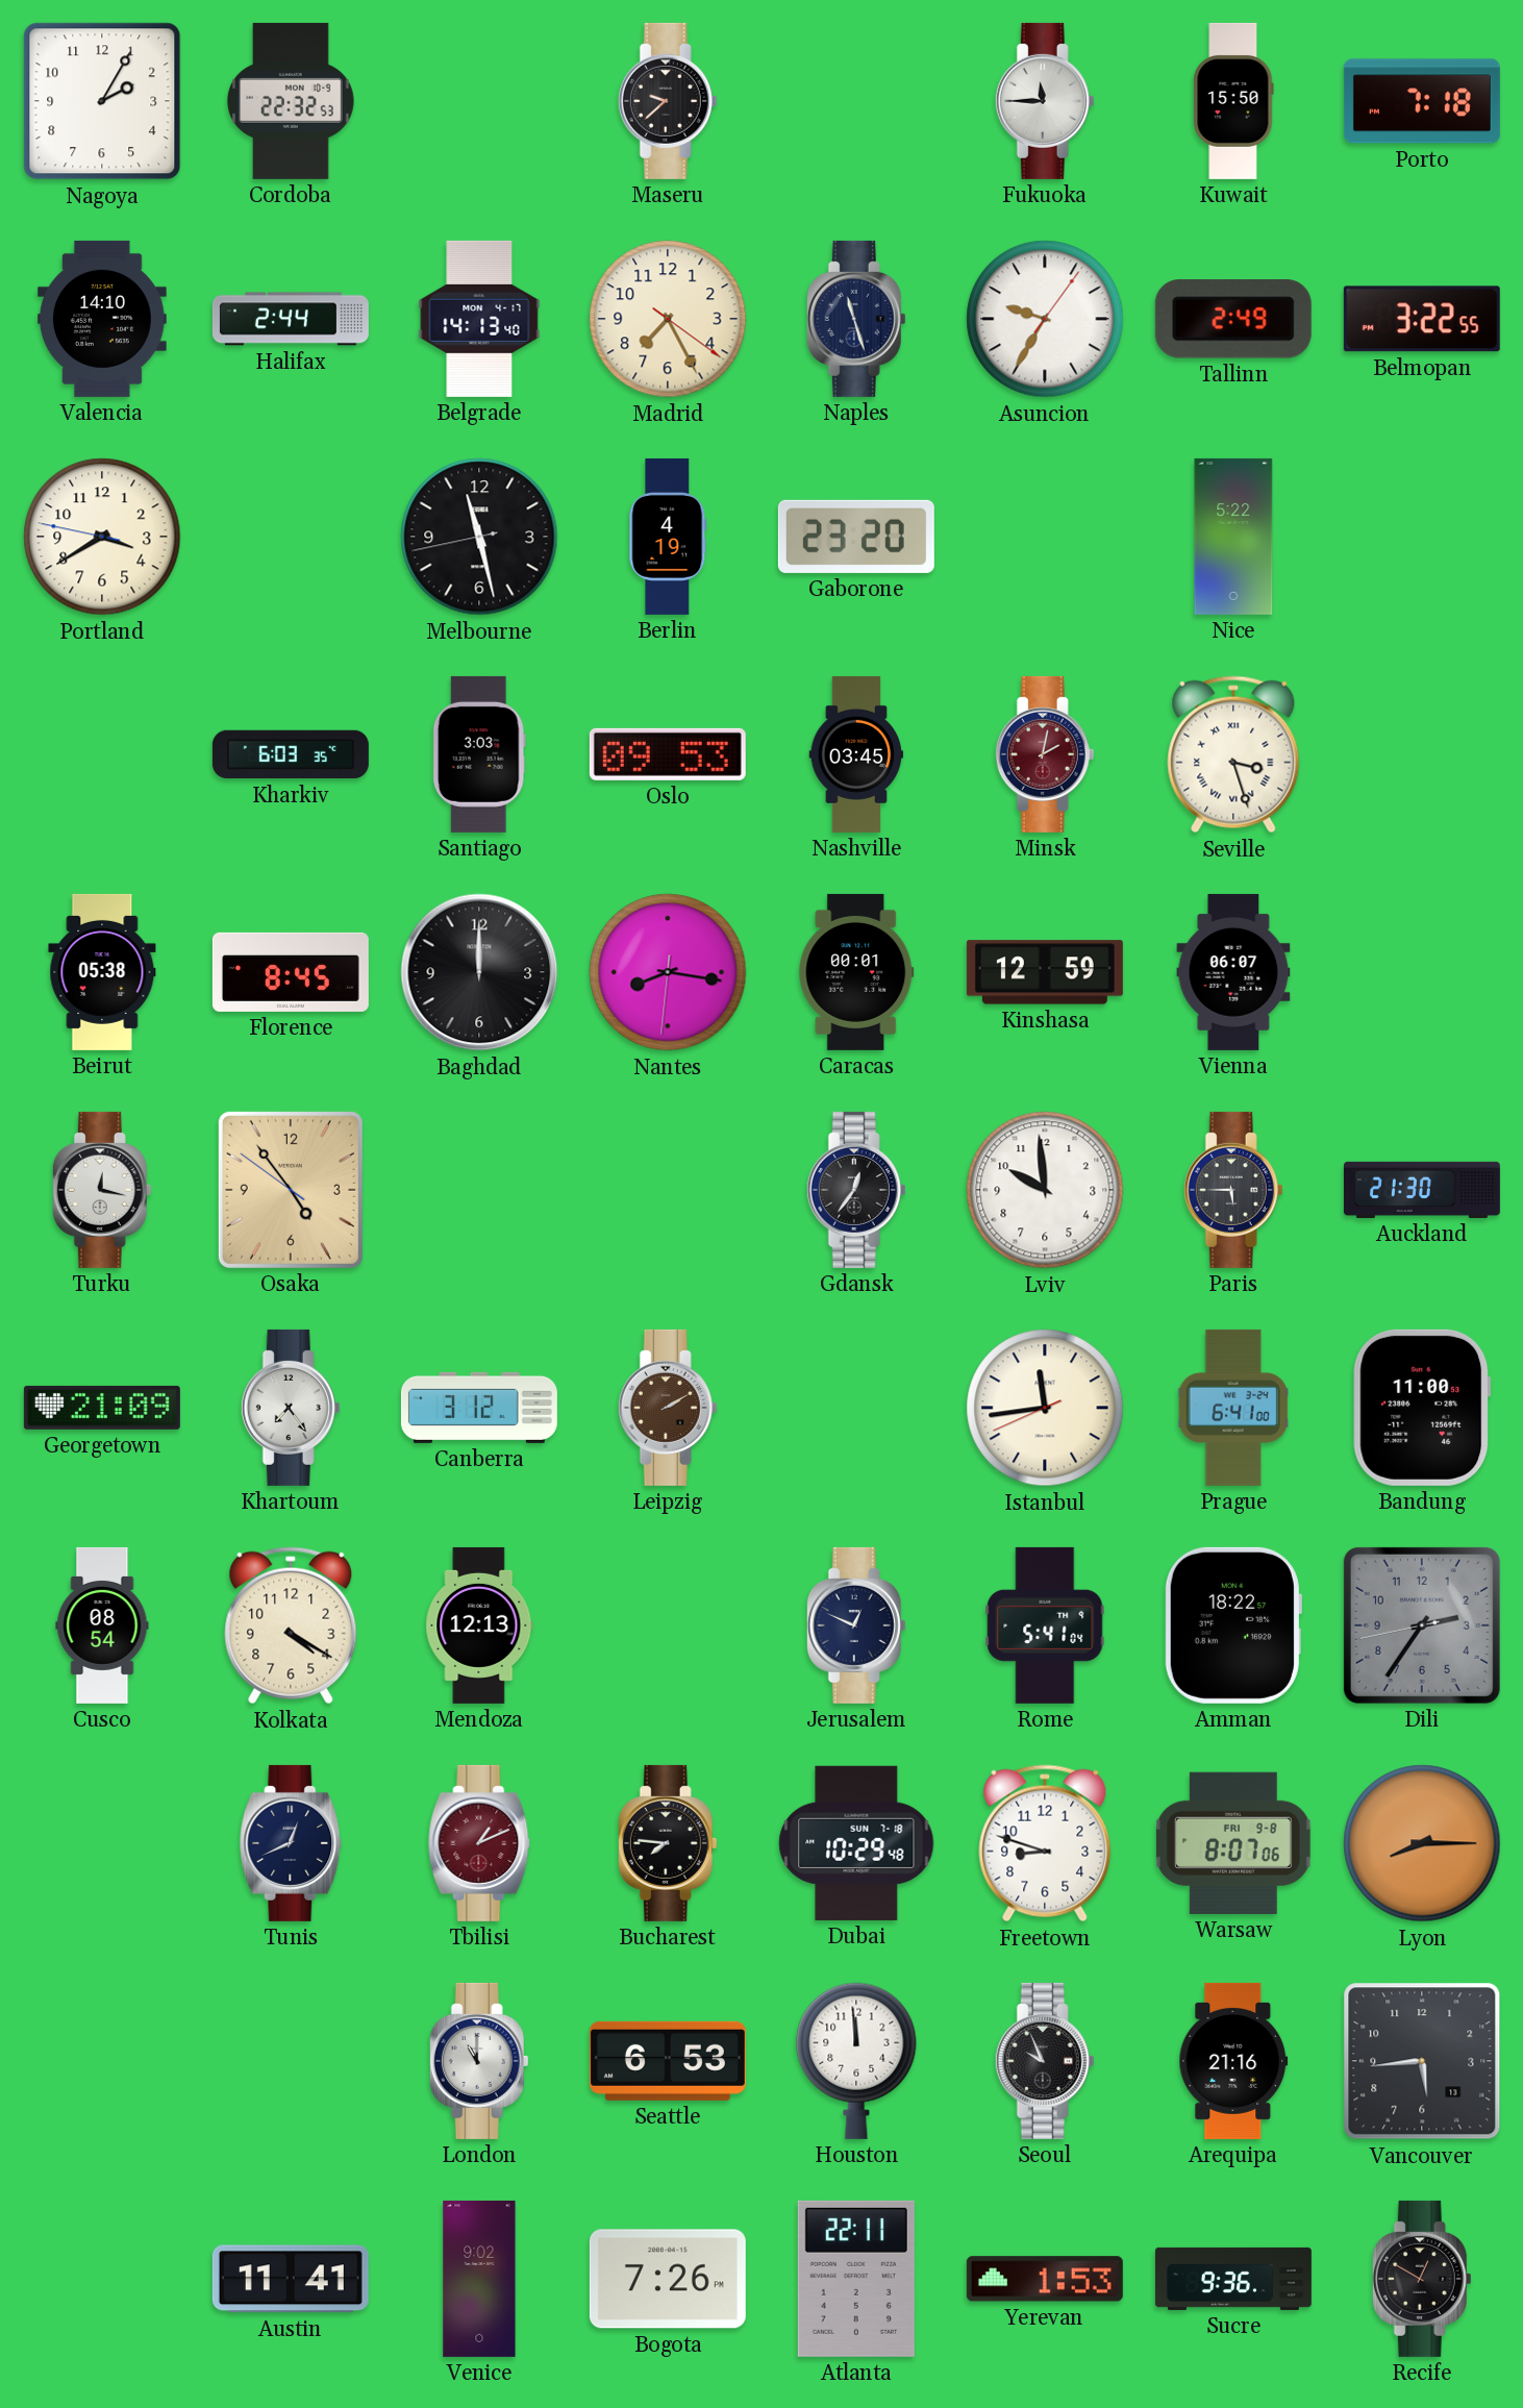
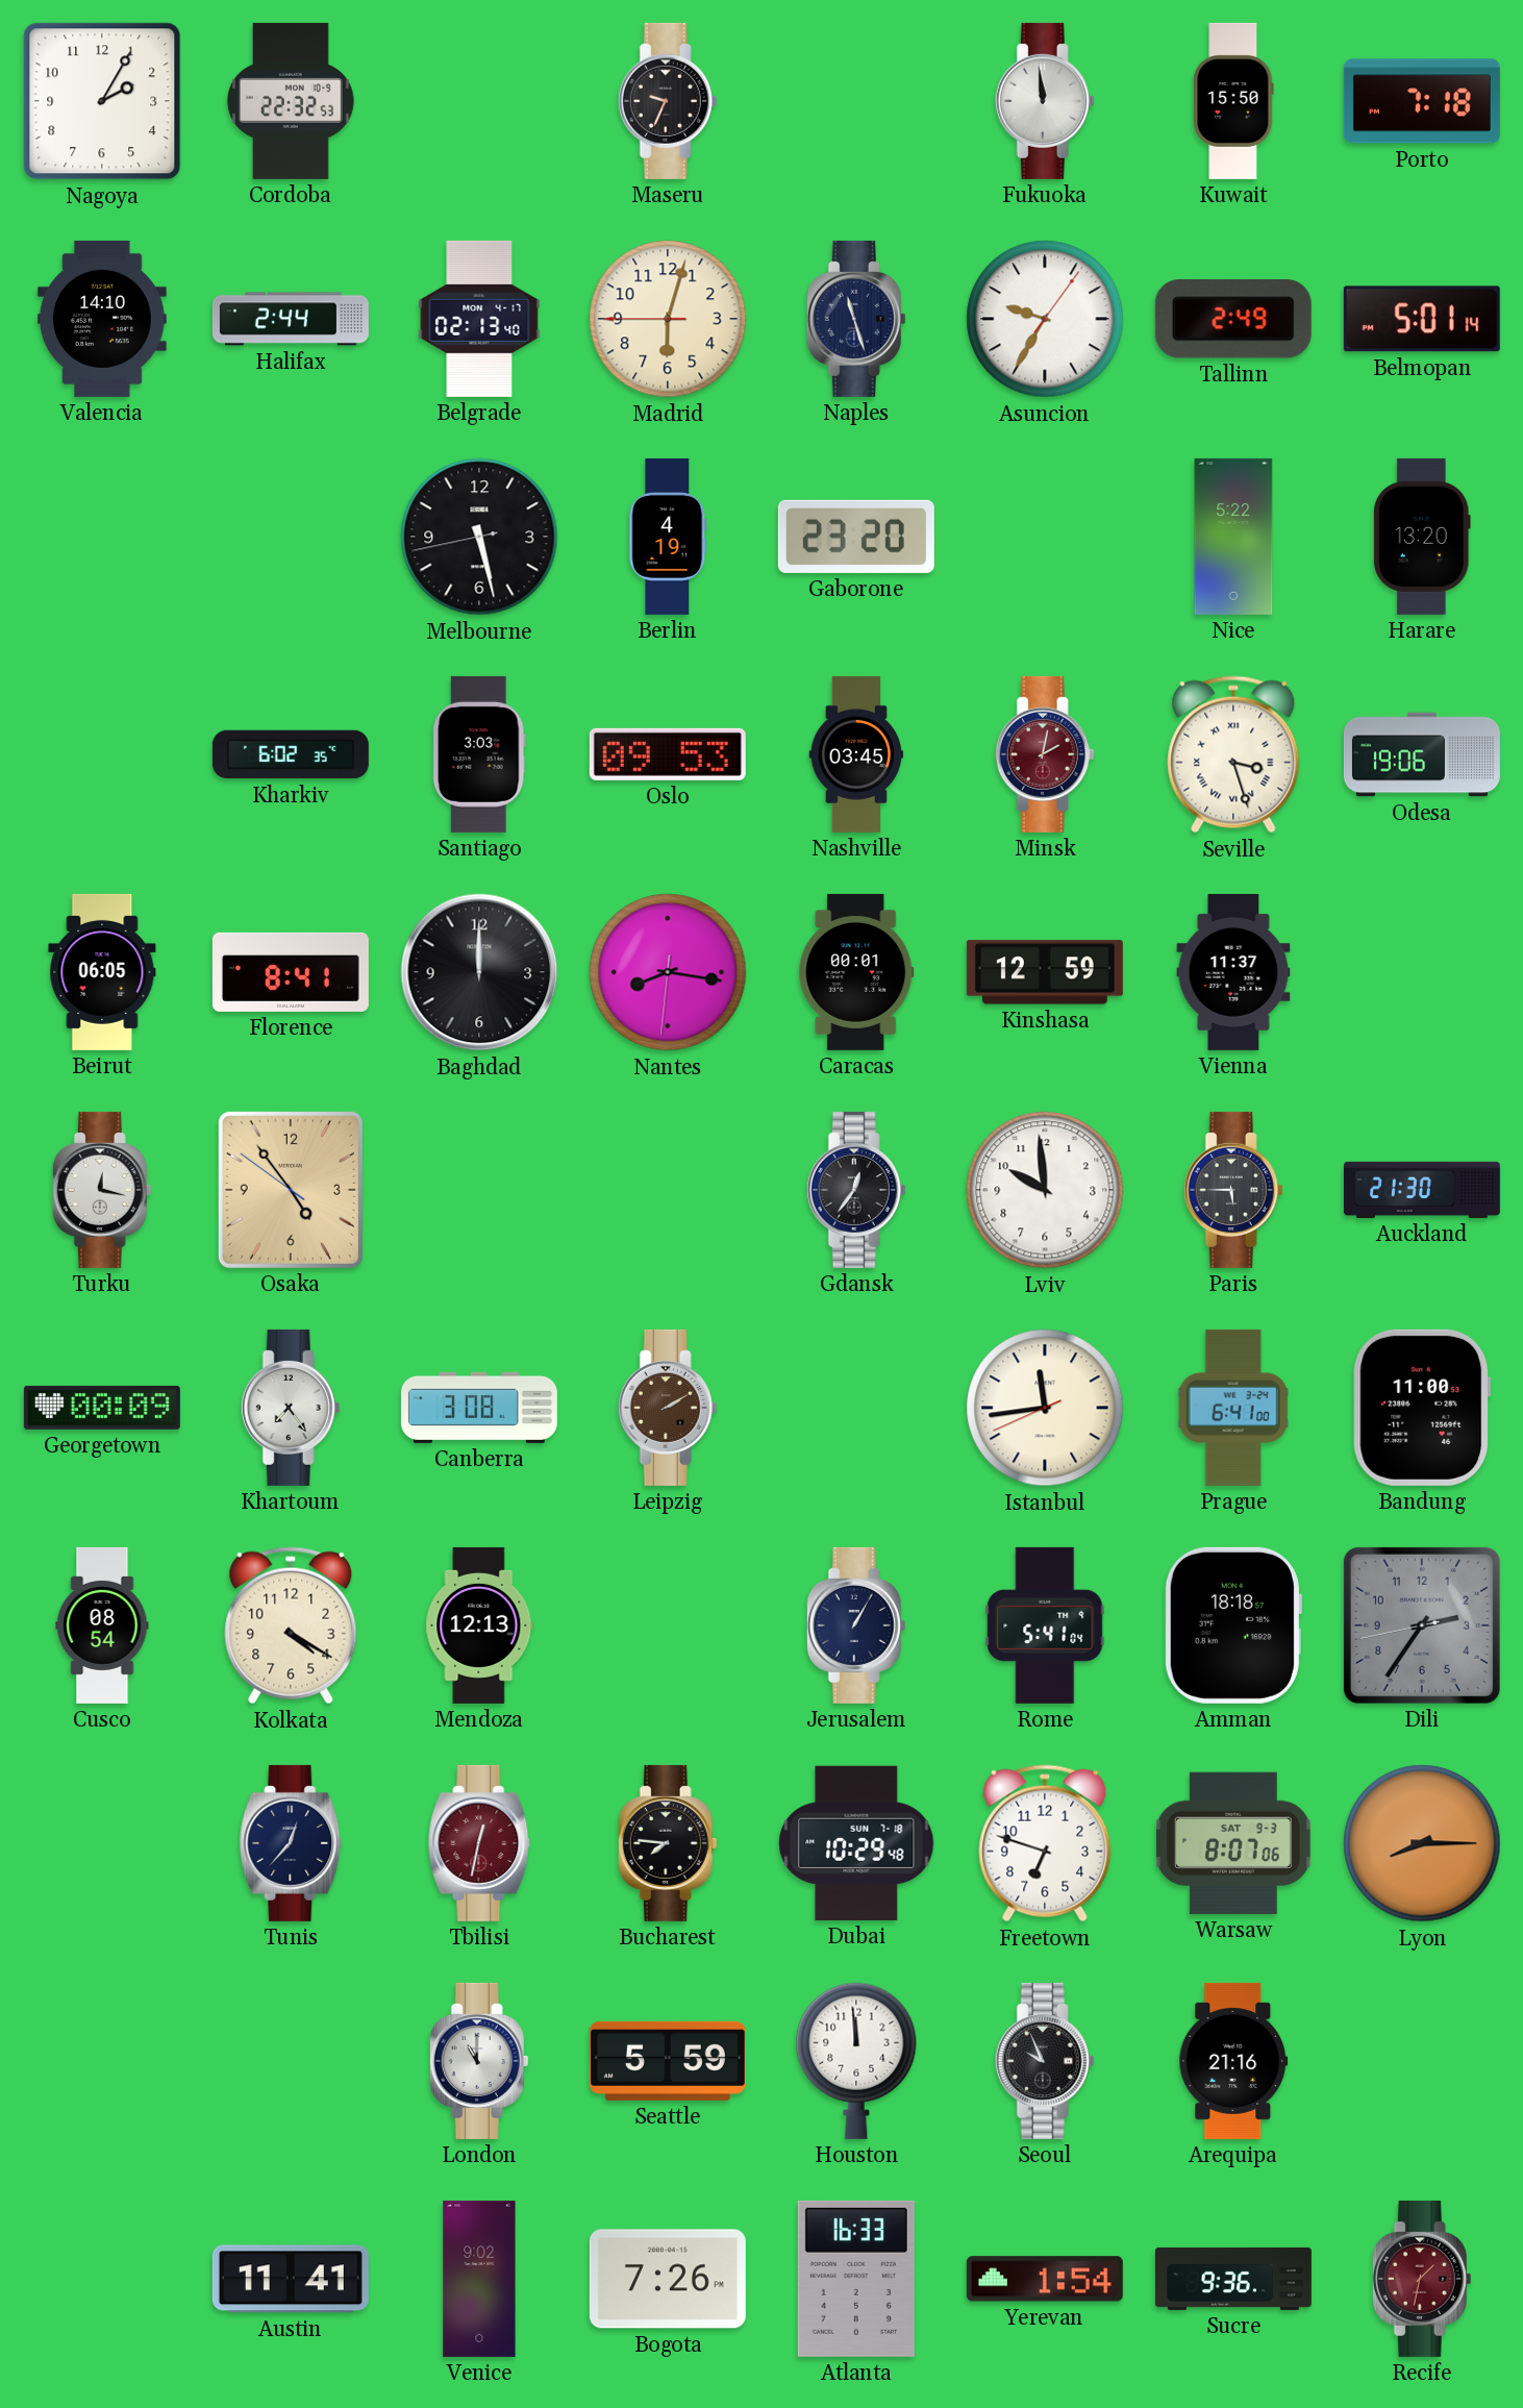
Maseru: 9:38 -> 9:34 (668, 101)
Fukuoka: 11:45 -> 11:59 (1045, 101)
Belgrade: 14:13 -> 02:13 (479, 319)
Madrid: 7:25 -> 6:02 (668, 319)
Belmopan: 3:22 -> 5:01 (1422, 319)
Portland: 3:39 -> none (102, 537)
Melbourne: 11:27 -> 5:27 (479, 537)
Harare: none -> 13:20 (1422, 537)
Kharkiv: 6:03 -> 6:02 (291, 754)
Odesa: none -> 19:06 (1422, 754)
Beirut: 05:38 -> 06:05 (102, 972)
Florence: 8:45 -> 8:41 (291, 972)
Vienna: 06:07 -> 11:37 (1233, 972)
Georgetown: 21:09 -> 00:09 (102, 1408)
Canberra: 3:12 -> 3:08 (479, 1408)
Jerusalem: 12:49 -> 1:05 (856, 1625)
Amman: 18:22 -> 18:18 (1233, 1625)
Tunis: 12:41 -> 12:37 (291, 1843)
Tbilisi: 1:11 -> 12:32 (479, 1843)
Freetown: 8:48 -> 6:48 (1045, 1843)
Warsaw date: FRI 9-8 -> SAT 9-3 (1233, 1843)
Seattle: 6:53 -> 5:59 (668, 2061)
Vancouver: 5:44 -> none (1422, 2061)
Atlanta: 22:11 -> 16:33 (856, 2279)
Yerevan: 1:53 -> 1:54 (1045, 2279)
Recife: 12:50 -> 1:32 (1422, 2279)
Recife dial: black -> burgundy (1422, 2279)
